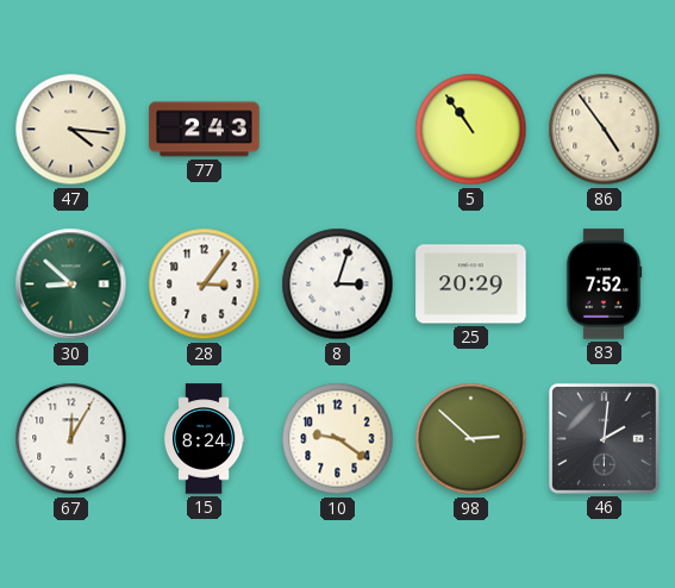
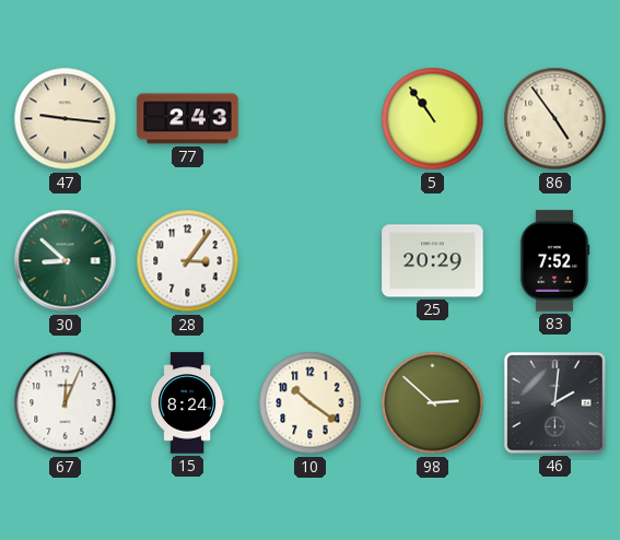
47: 4:16 -> 9:16 (66, 119)
8: 3:03 -> none (338, 284)
67: 12:05 -> 12:04 (66, 403)
10: 9:21 -> 10:21 (311, 403)
